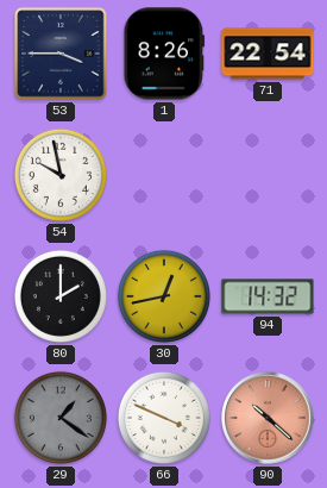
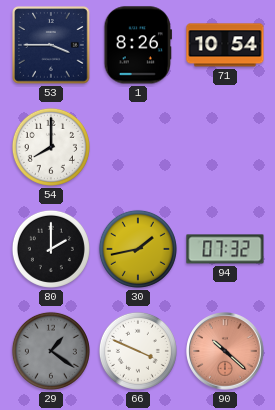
71: 22:54 -> 10:54 (225, 45)
54: 9:58 -> 8:00 (51, 147)
30: 12:43 -> 1:43 (138, 249)
94: 14:32 -> 07:32 (225, 249)
